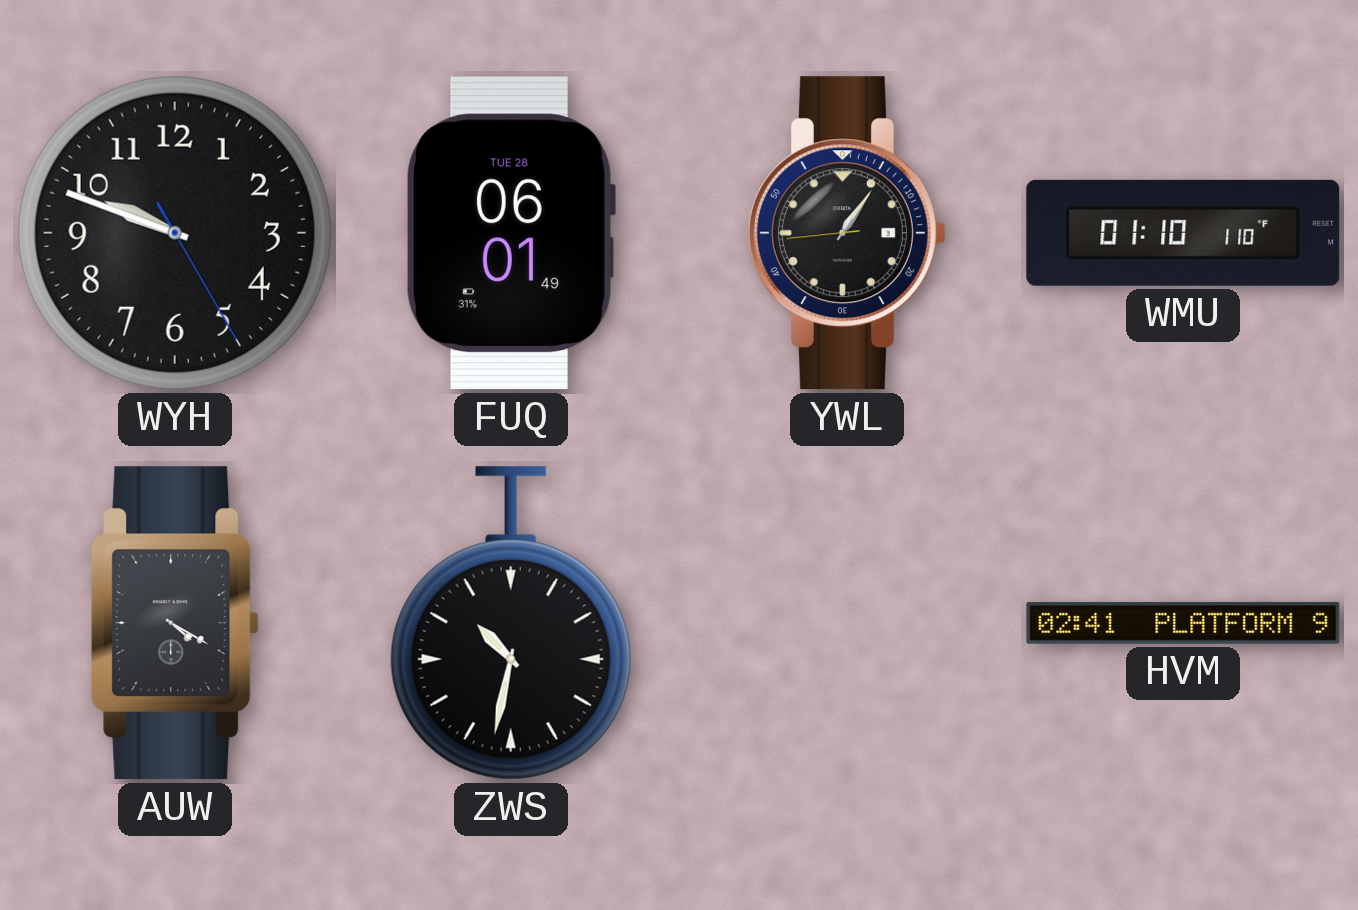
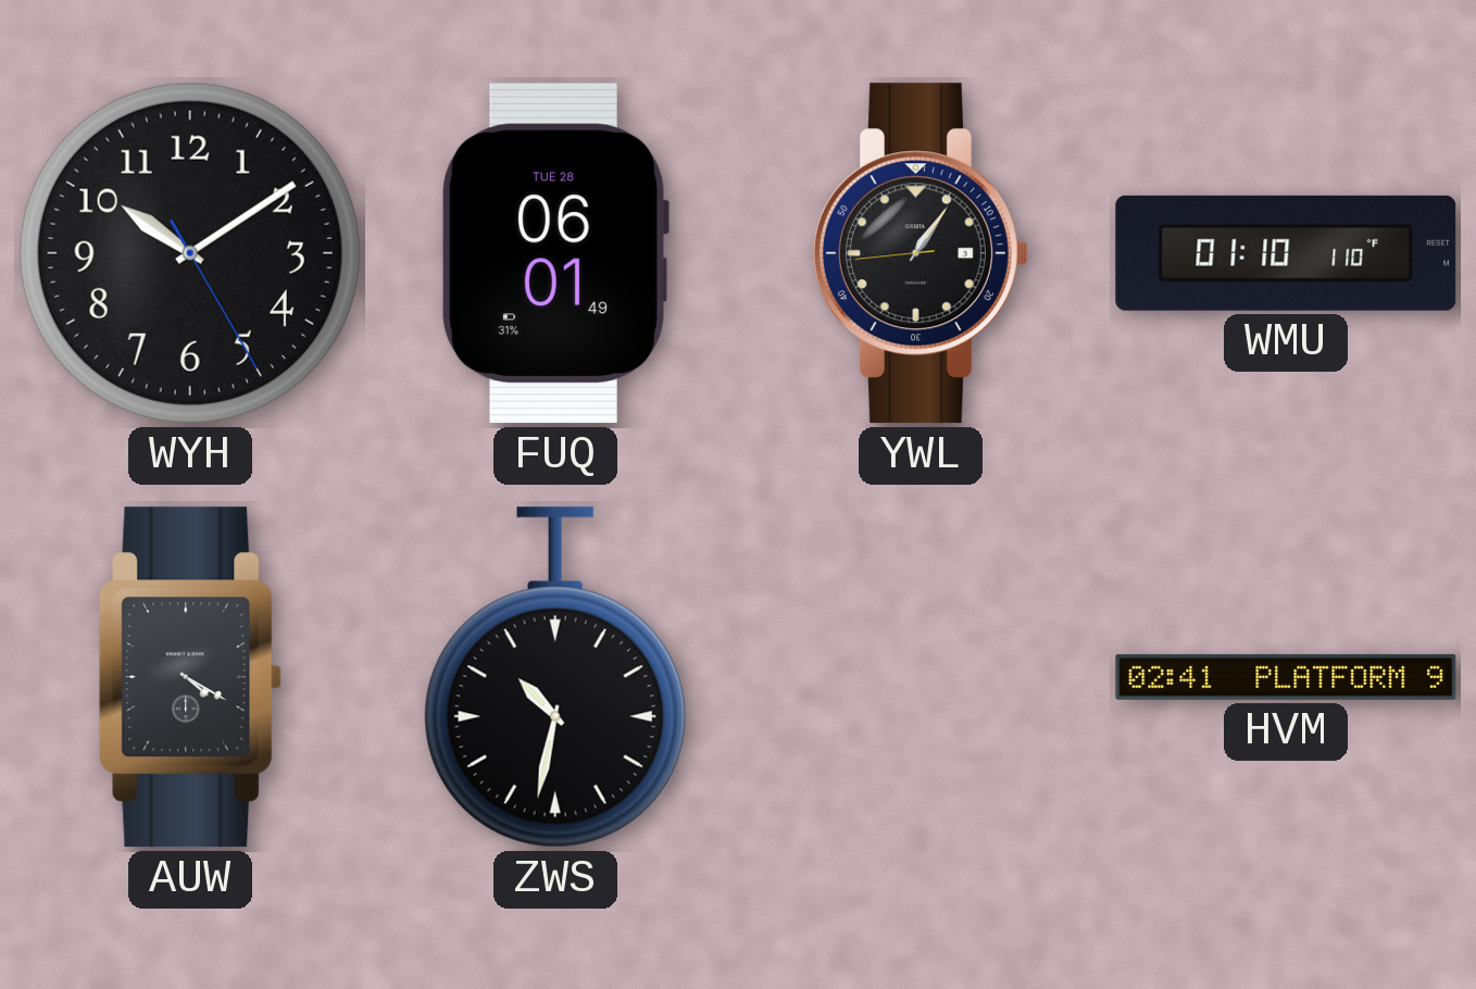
WYH: 9:48 -> 10:09 (190, 253)
